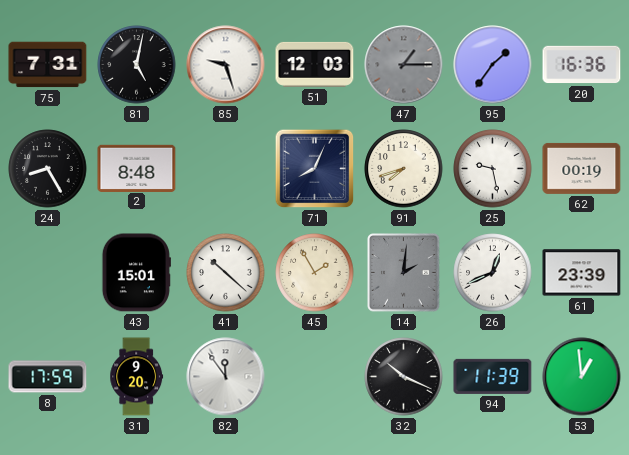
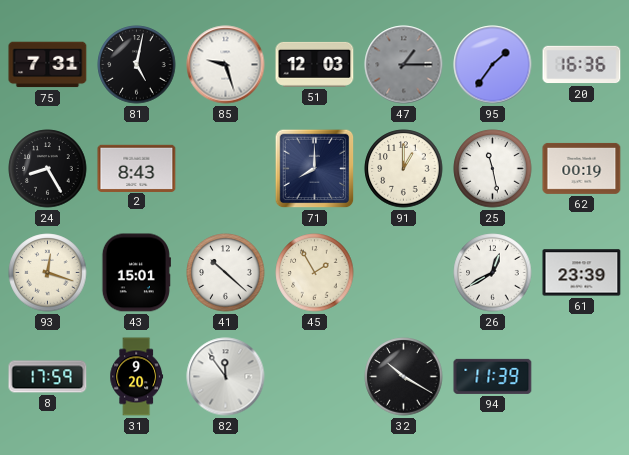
2: 8:48 -> 8:43 (137, 168)
71: 8:04 -> 8:00 (315, 169)
91: 7:42 -> 1:00 (404, 169)
25: 9:28 -> 11:28 (493, 169)
93: none -> 12:18 (48, 273)
14: 2:01 -> none (404, 273)
26: 12:41 -> 12:40 (493, 273)
32: 10:19 -> 10:20 (404, 377)
53: 12:59 -> none (582, 377)
